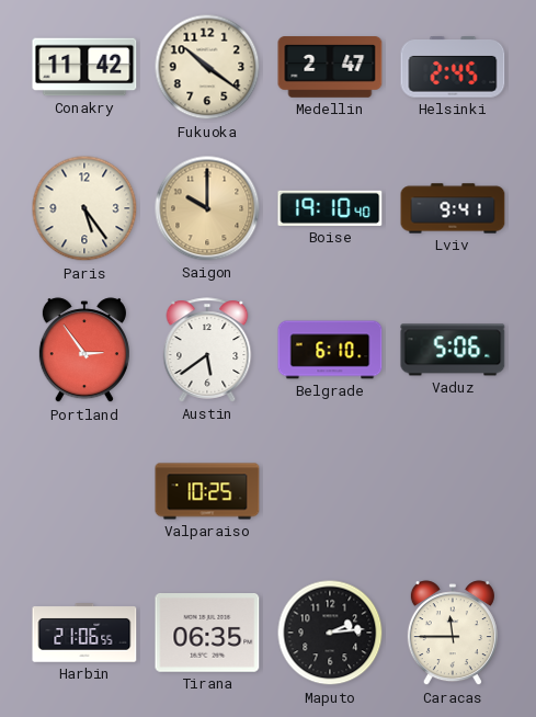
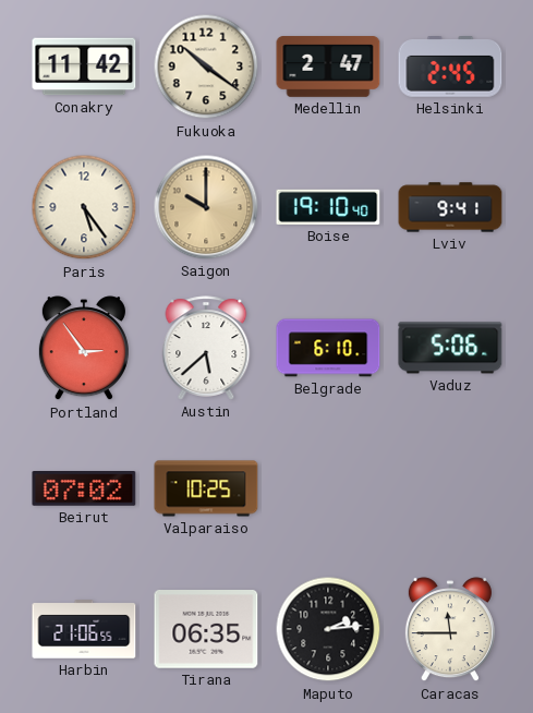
Austin: 5:39 -> 5:38 (206, 348)
Beirut: none -> 07:02 (84, 490)
